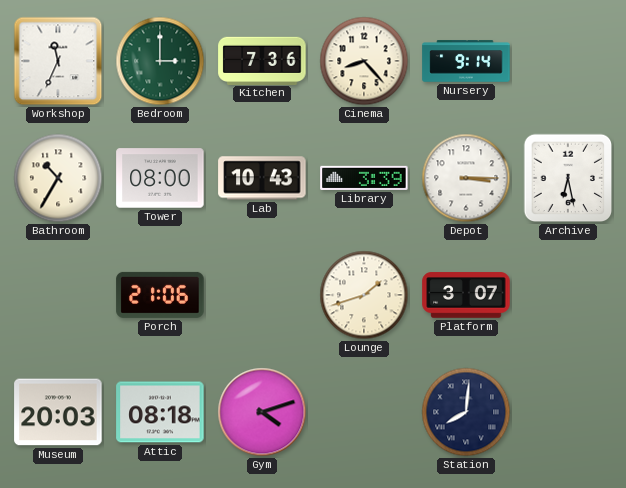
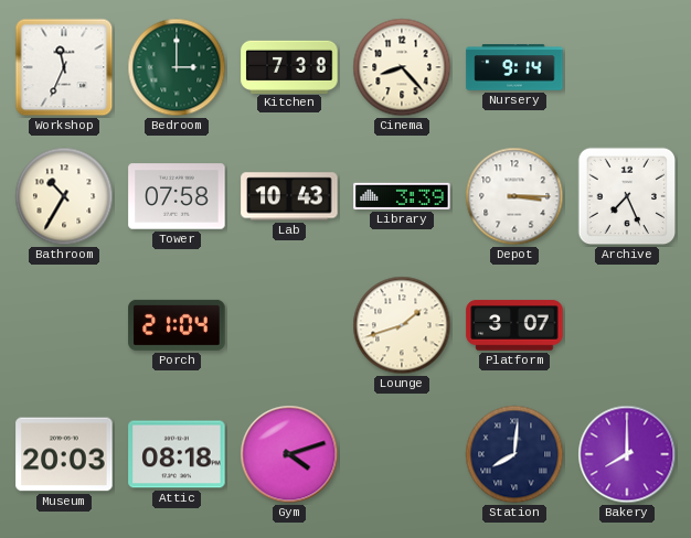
Kitchen: 7:36 -> 7:38 (289, 66)
Tower: 08:00 -> 07:58 (177, 196)
Archive: 6:28 -> 7:26 (627, 196)
Porch: 21:06 -> 21:04 (177, 325)
Bakery: none -> 8:00 (627, 454)
